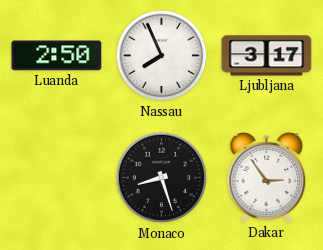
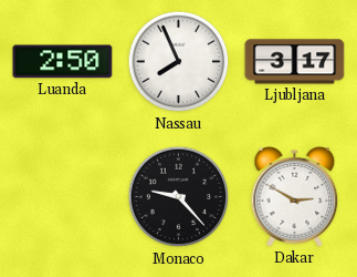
Monaco: 8:27 -> 9:23 (179, 197)
Dakar: 2:54 -> 2:50 (295, 197)
